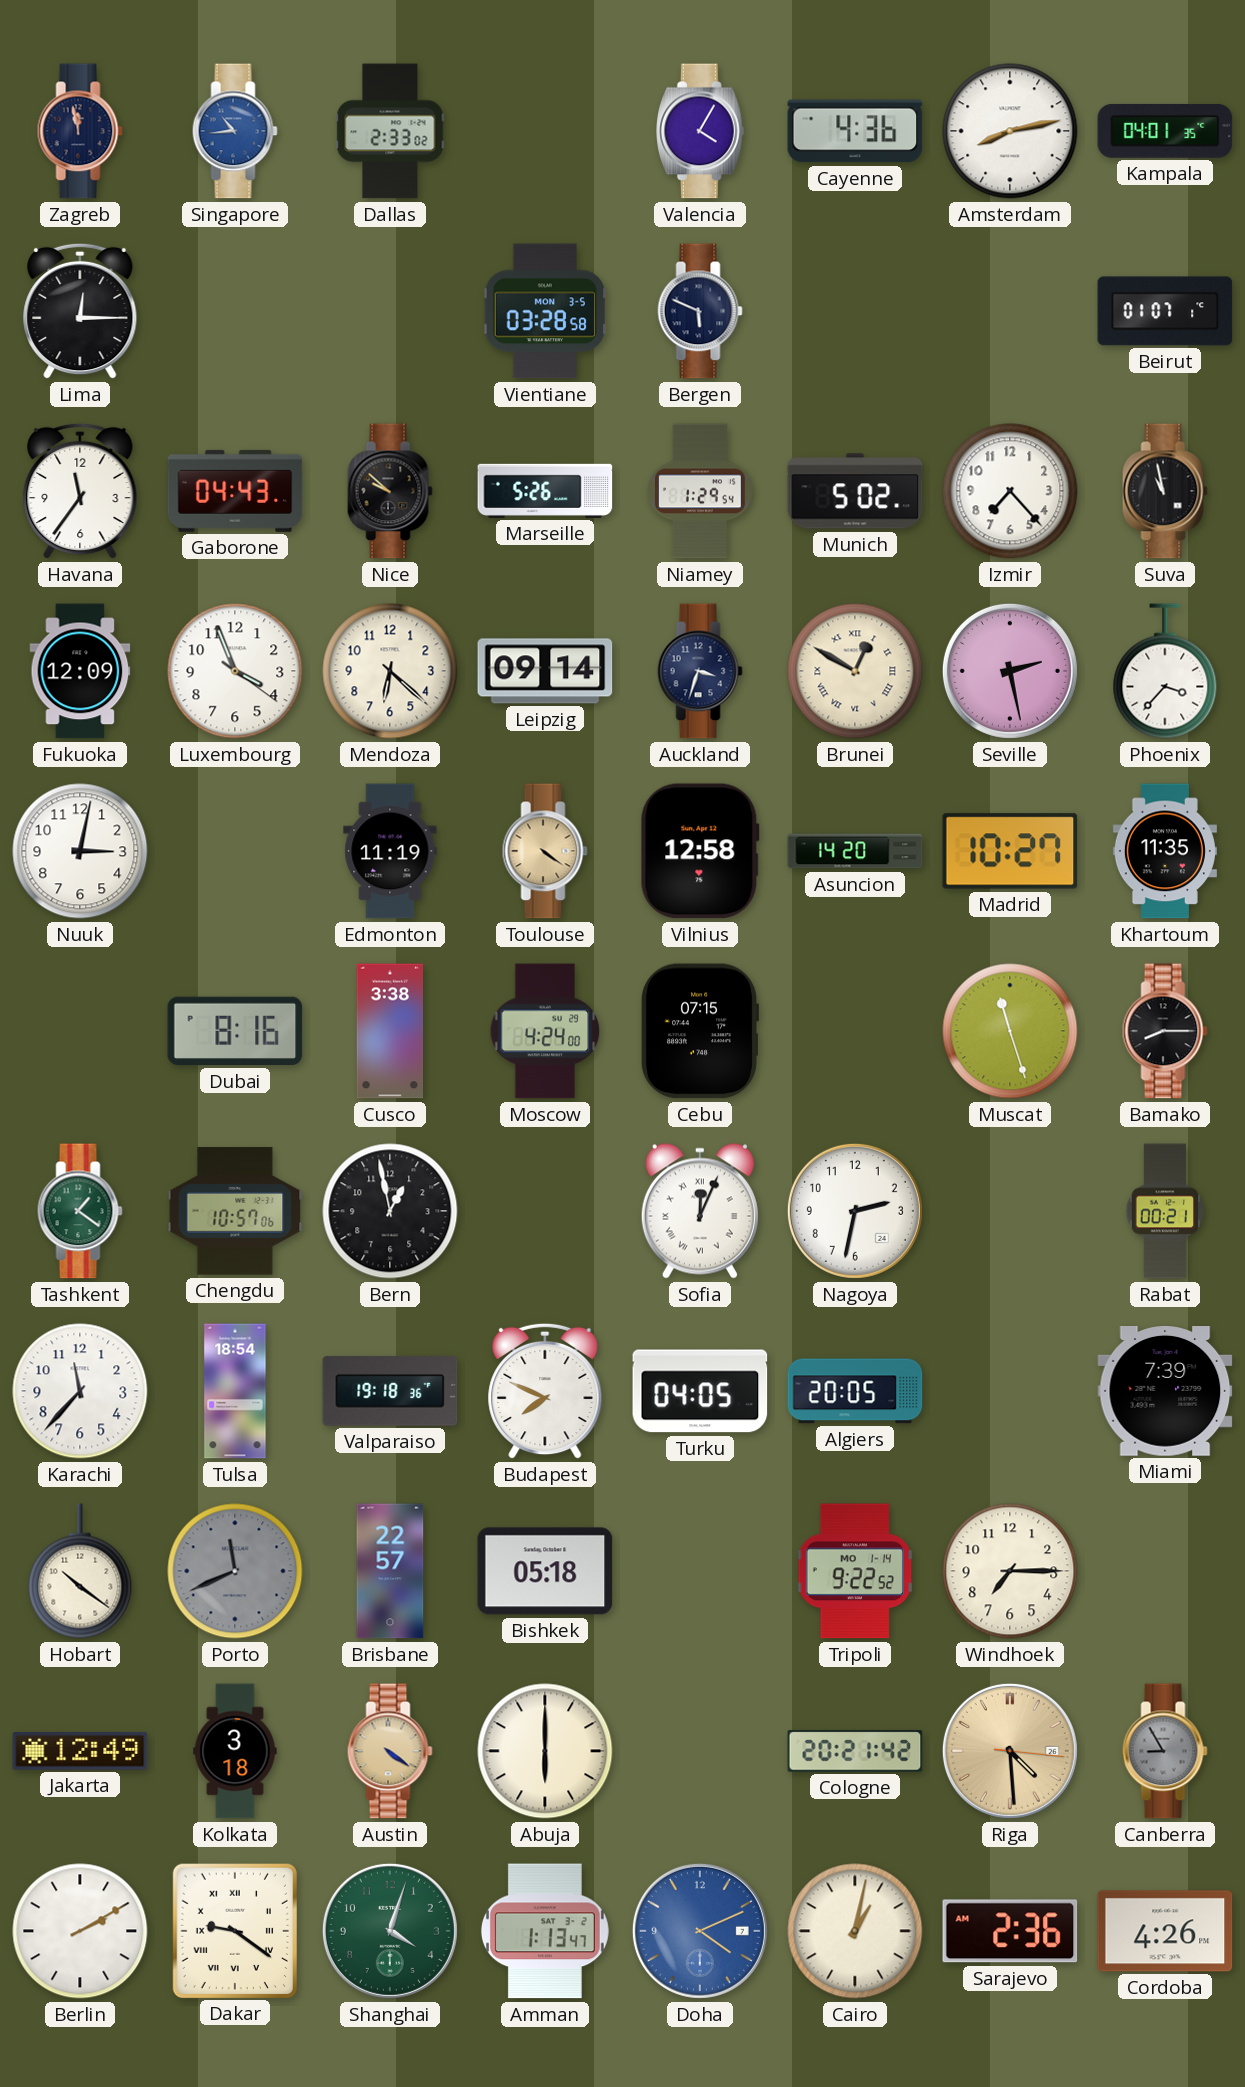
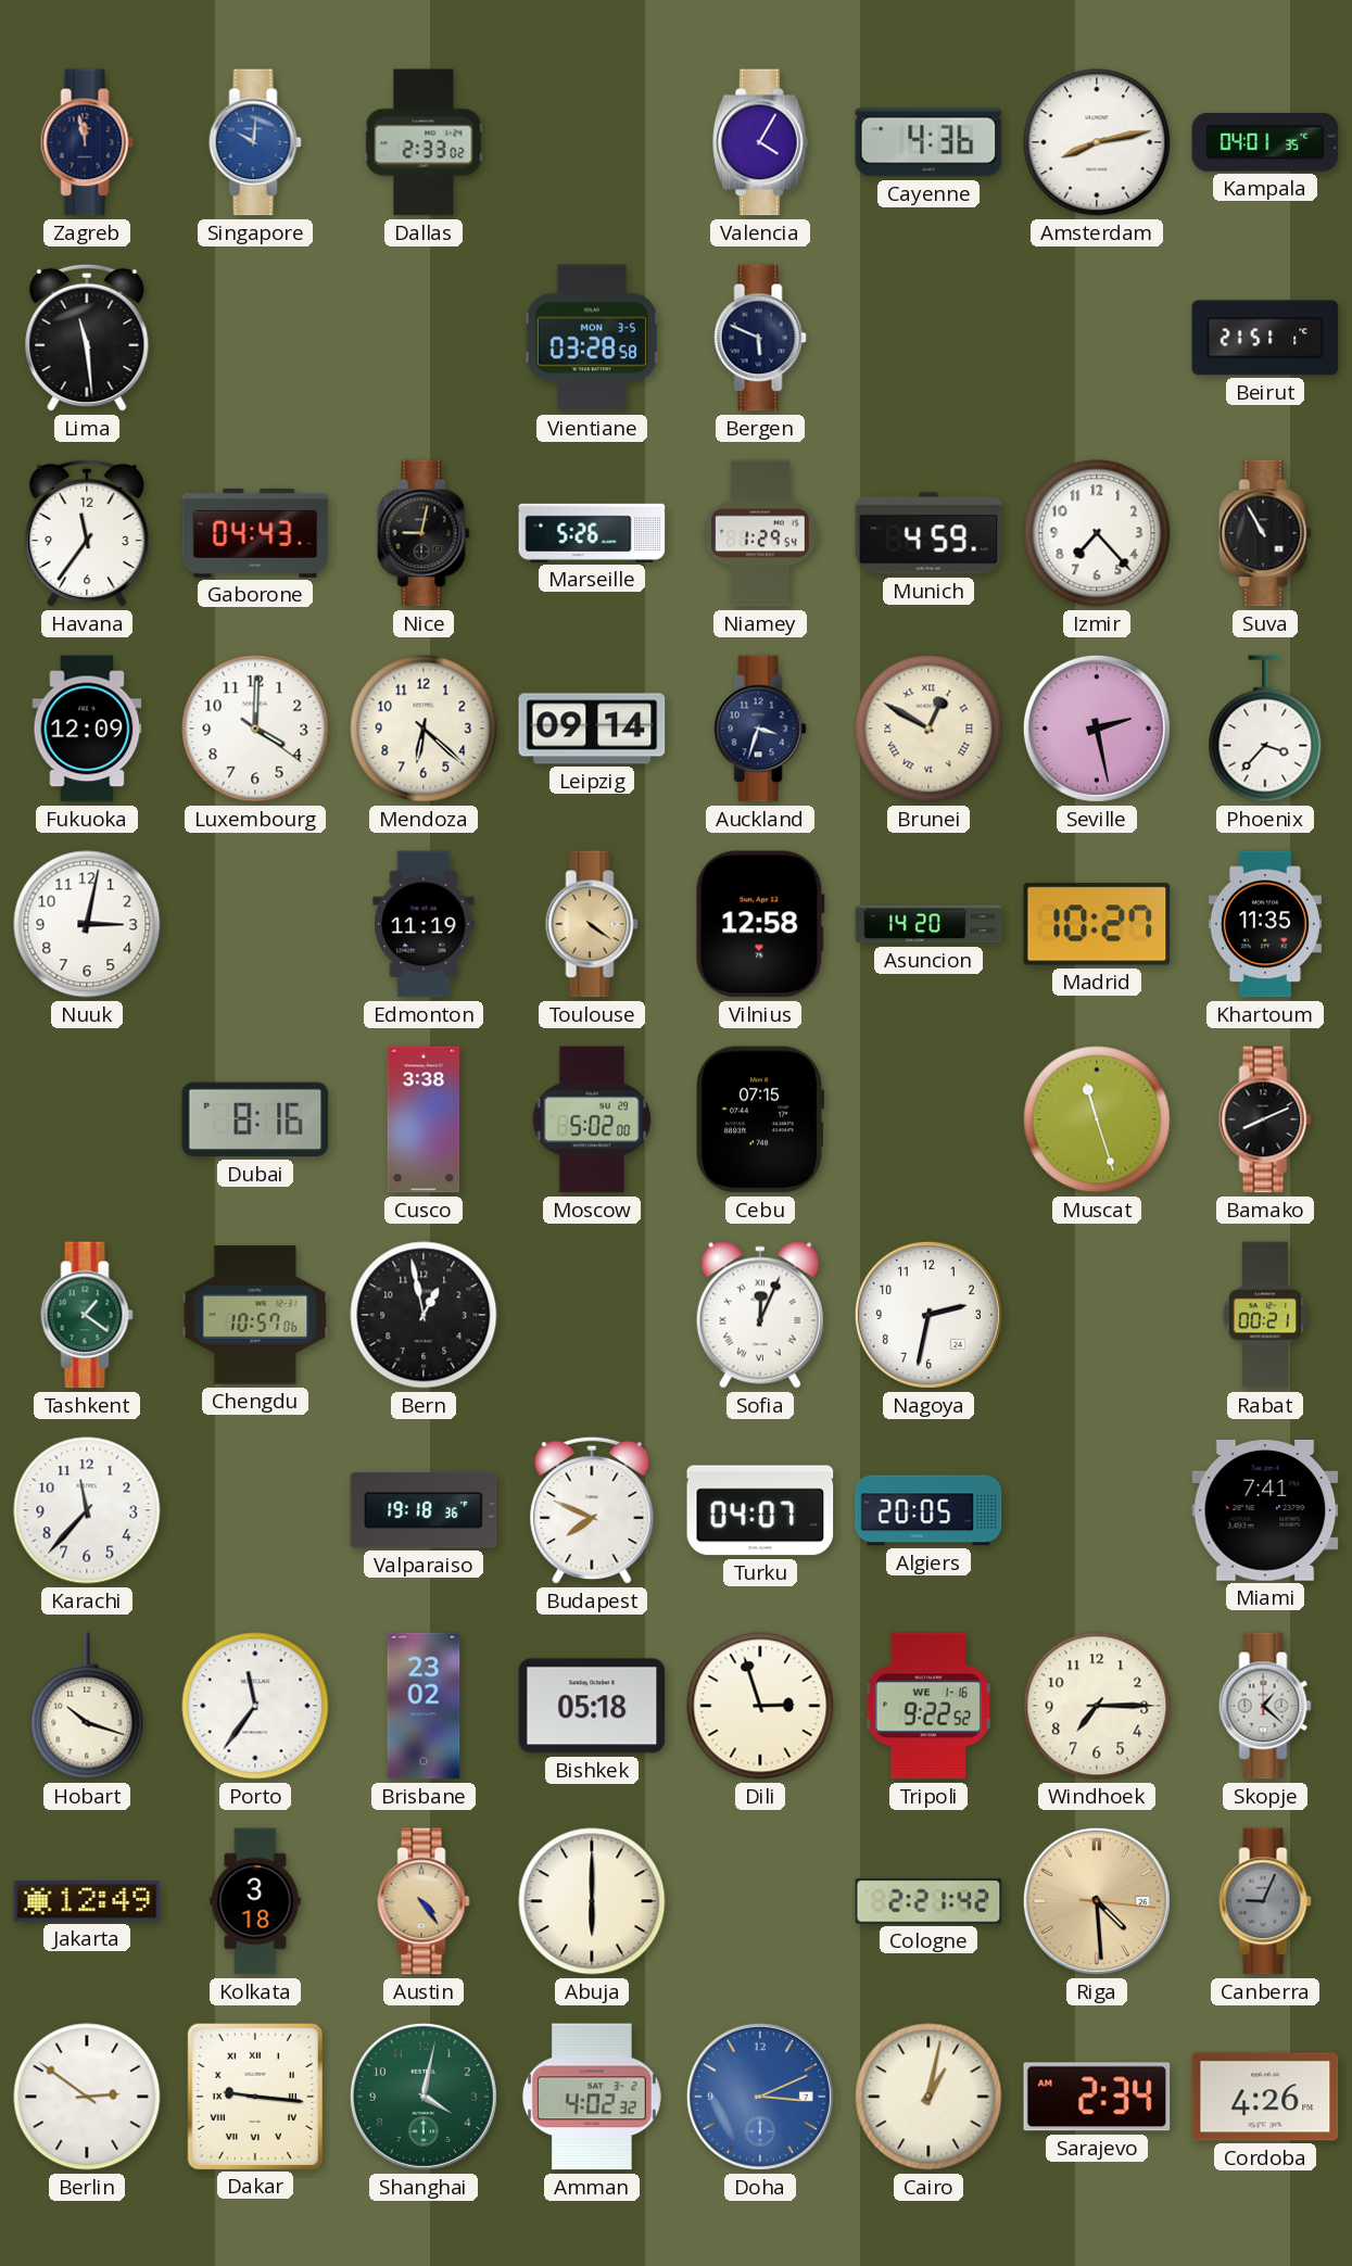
Singapore: 10:44 -> 10:01 (255, 142)
Lima: 12:15 -> 11:29 (87, 338)
Beirut: 01:07 -> 21:51 (1265, 338)
Nice: 9:52 -> 9:02 (424, 533)
Munich: 5:02 -> 4:59 (928, 533)
Suva: 10:58 -> 10:55 (1265, 533)
Luxembourg: 3:56 -> 4:00 (255, 729)
Moscow: 4:24 -> 5:02 (592, 1119)
Bamako: 8:15 -> 8:11 (1265, 1119)
Tulsa: 18:54 -> none (235, 1391)
Turku: 04:05 -> 04:07 (760, 1510)
Miami: 7:39 -> 7:41 (1265, 1511)
Hobart: 10:21 -> 10:18 (87, 1706)
Porto: 11:41 -> 11:36 (255, 1706)
Porto dial: grey -> white (255, 1706)
Brisbane: 22:57 -> 23:02 (424, 1706)
Dili: none -> 2:57 (760, 1706)
Tripoli date: MO 1-14 -> WE 1-16 (927, 1706)
Skopje: none -> 1:22 (1265, 1706)
Austin: 4:21 -> 4:24 (424, 1901)
Cologne: 20:21 -> 2:21 (928, 1901)
Canberra: 8:55 -> 9:04 (1265, 1901)
Berlin: 2:10 -> 2:51 (87, 2097)
Dakar: 9:21 -> 9:16 (254, 2096)
Shanghai: 4:03 -> 4:02 (424, 2097)
Amman: 1:13 -> 4:02 (592, 2097)
Doha: 4:11 -> 3:11 (760, 2097)
Sarajevo: 2:36 -> 2:34 (1097, 2097)
